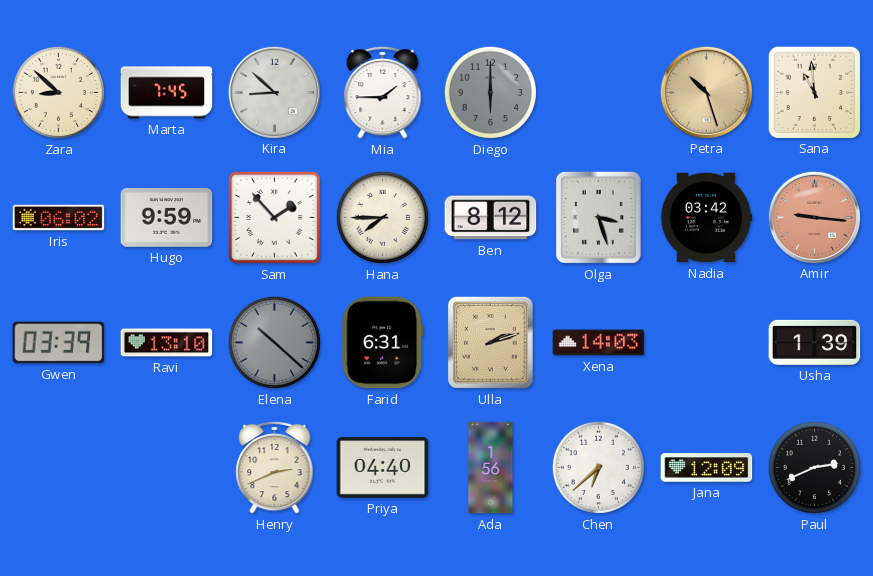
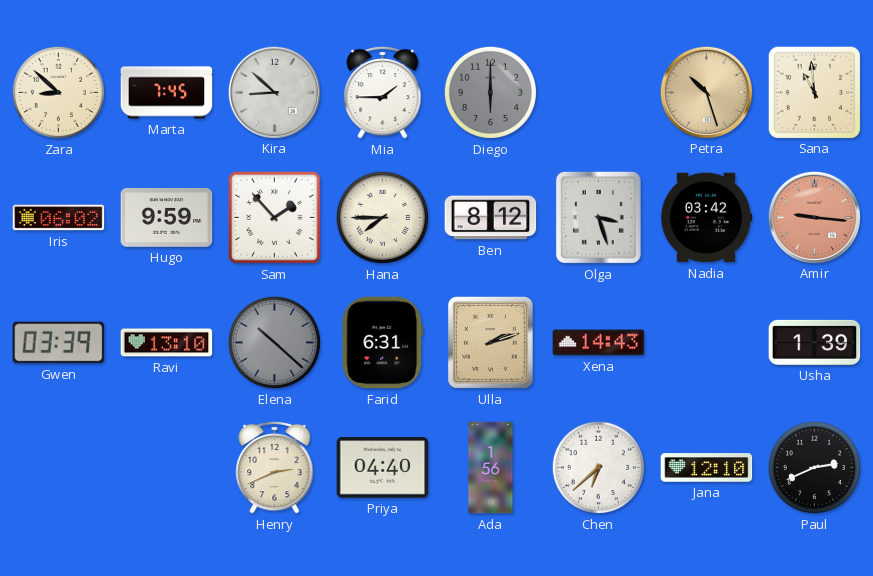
Xena: 14:03 -> 14:43 (599, 343)
Jana: 12:09 -> 12:10 (707, 468)
